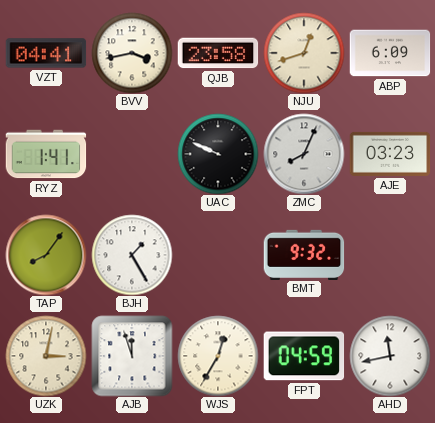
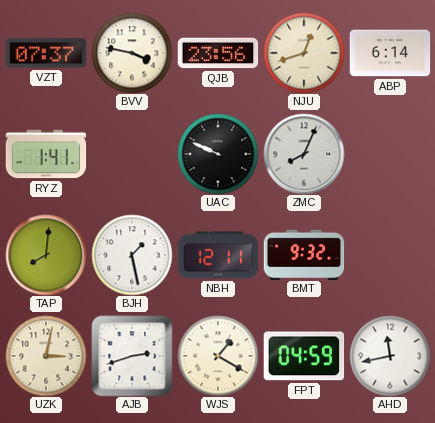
VZT: 04:41 -> 07:37 (46, 53)
BVV: 3:43 -> 3:47 (132, 53)
QJB: 23:58 -> 23:56 (218, 53)
ABP: 6:09 -> 6:14 (390, 53)
AJE: 03:23 -> none (390, 154)
TAP: 8:06 -> 8:01 (46, 255)
BJH: 1:25 -> 1:28 (132, 255)
NBH: none -> 12:11 (218, 255)
AJB: 11:57 -> 2:42 (132, 356)
WJS: 12:35 -> 1:20 (218, 356)
